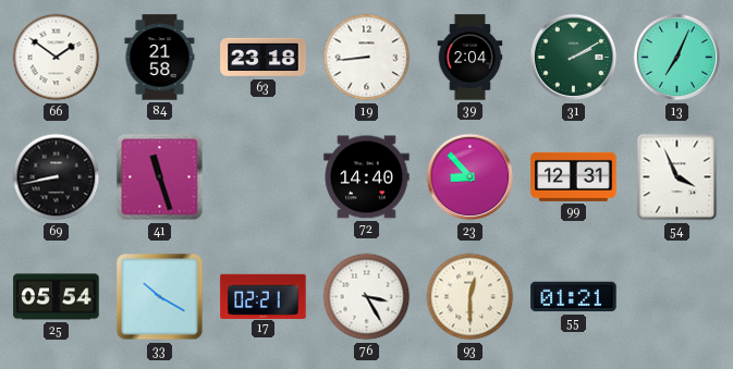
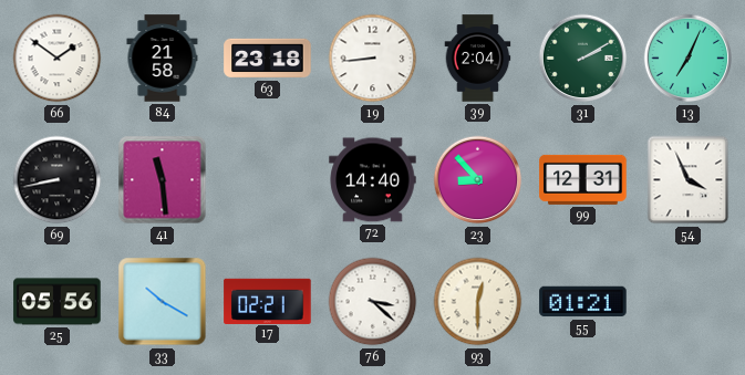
41: 11:27 -> 11:29 (163, 180)
25: 05:54 -> 05:56 (58, 302)
76: 3:25 -> 3:22 (373, 302)
